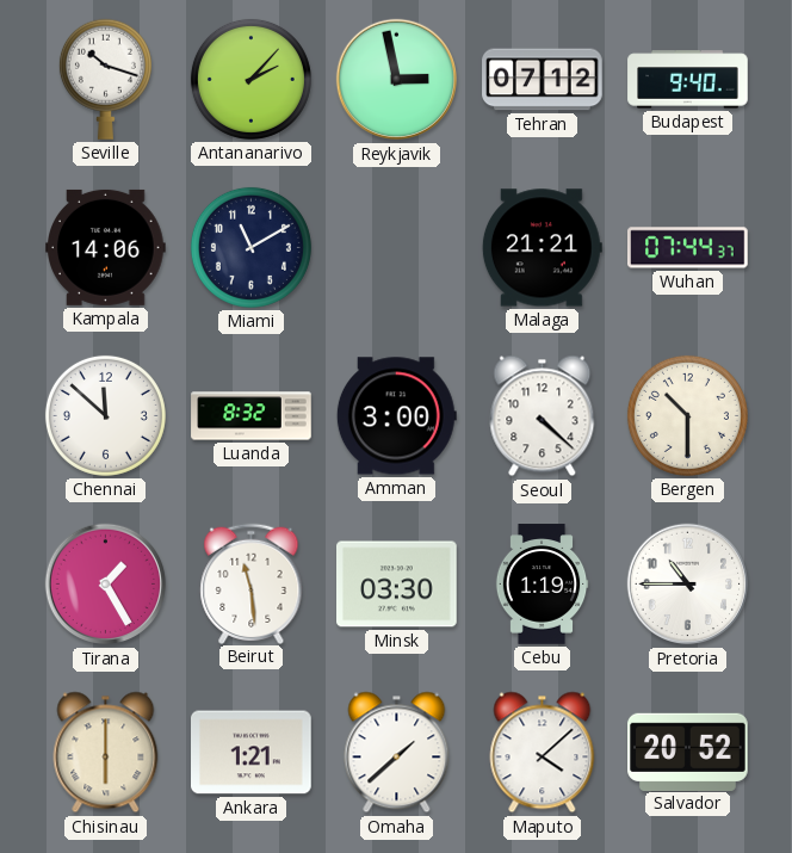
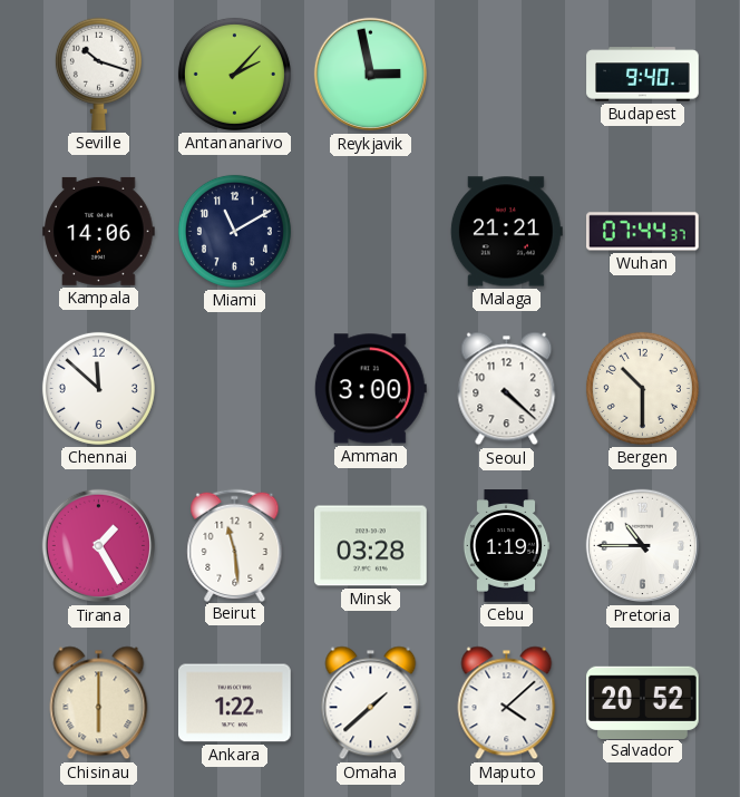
Tehran: 07:12 -> none (543, 80)
Luanda: 8:32 -> none (252, 416)
Minsk: 03:30 -> 03:28 (371, 546)
Ankara: 1:21 -> 1:22 (235, 703)
